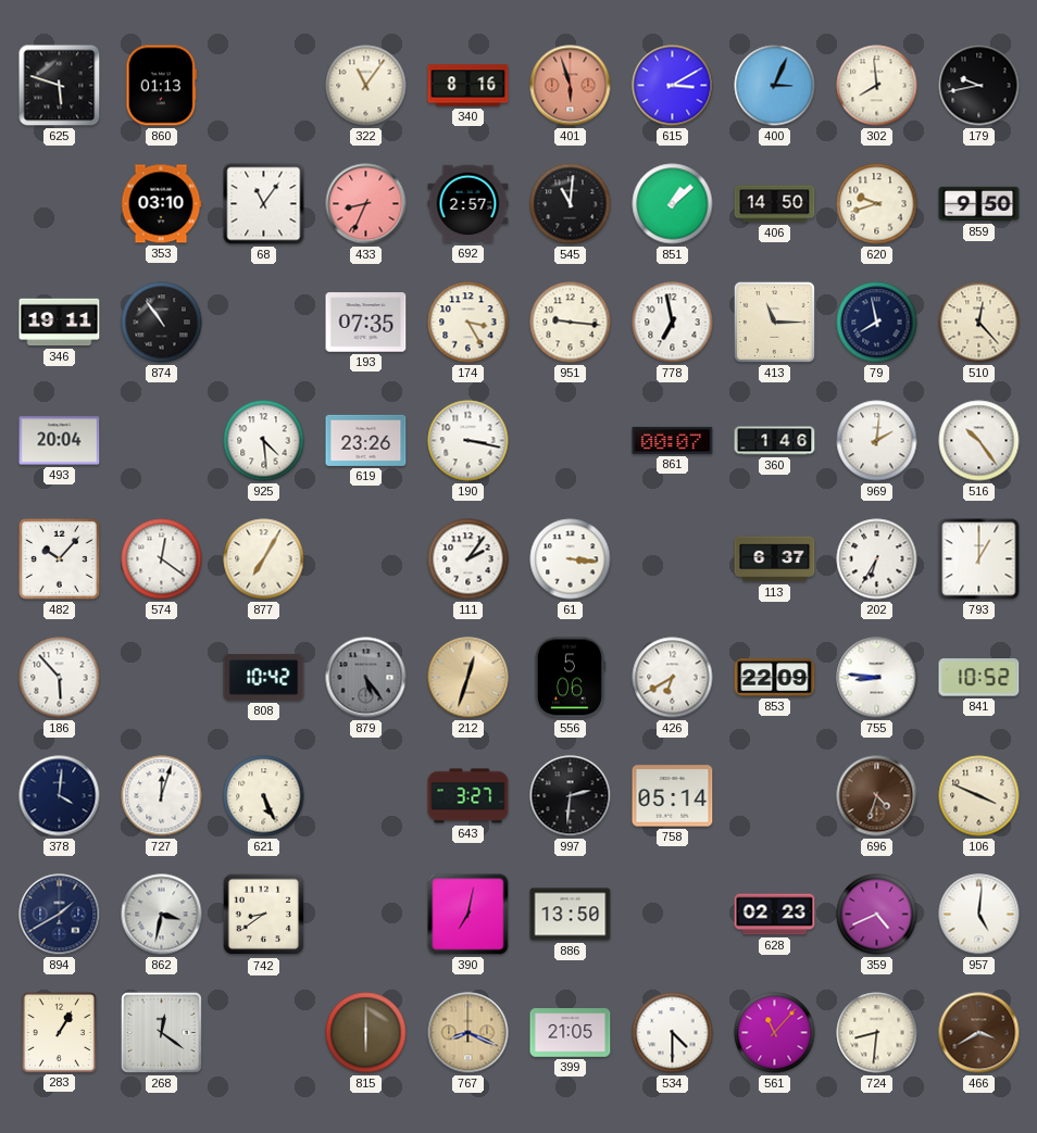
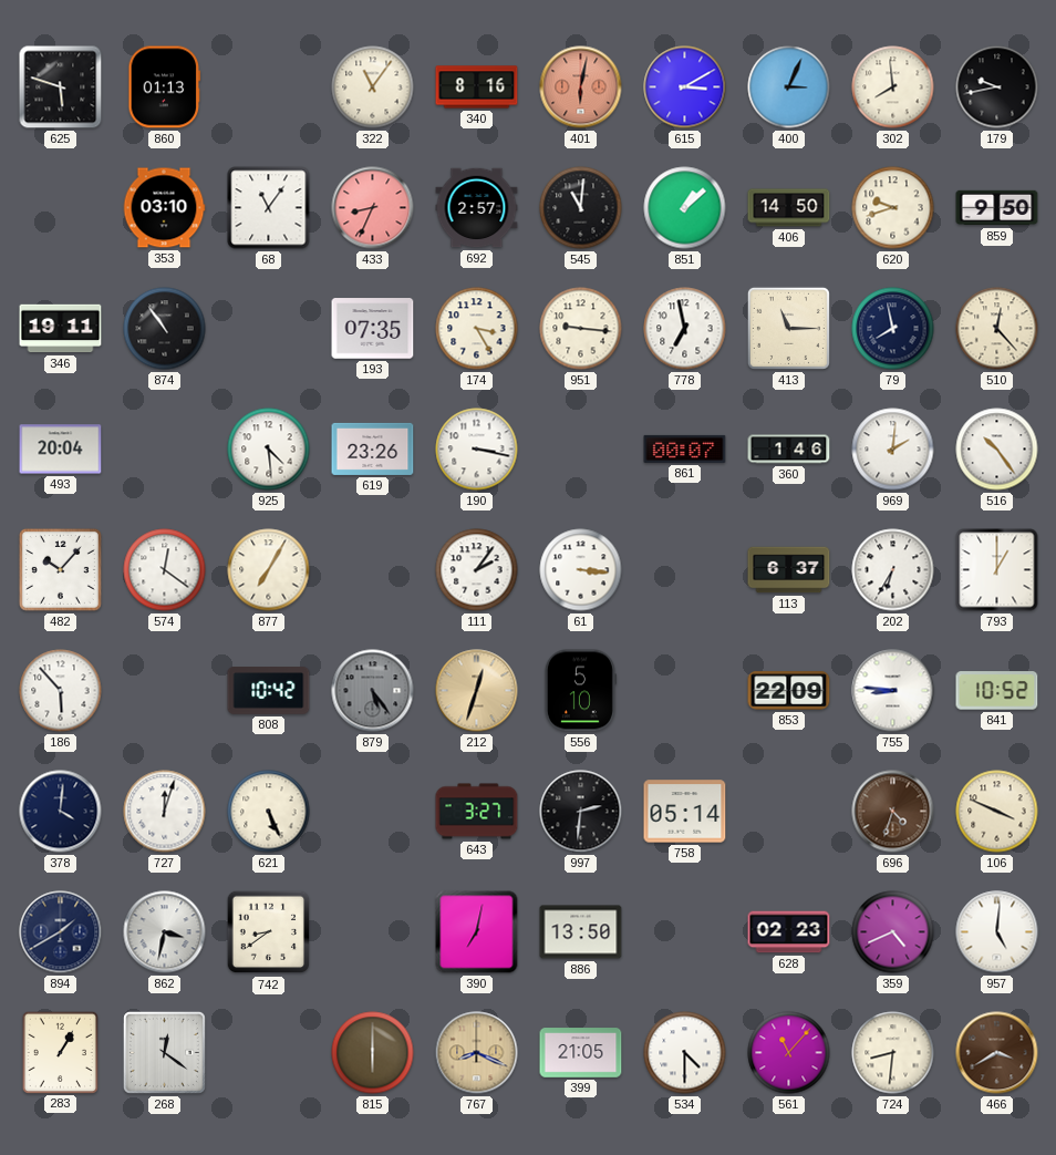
401: 5:57 -> 6:02 (581, 87)
556: 5:06 -> 5:10 (580, 691)
426: 6:40 -> none (673, 678)
